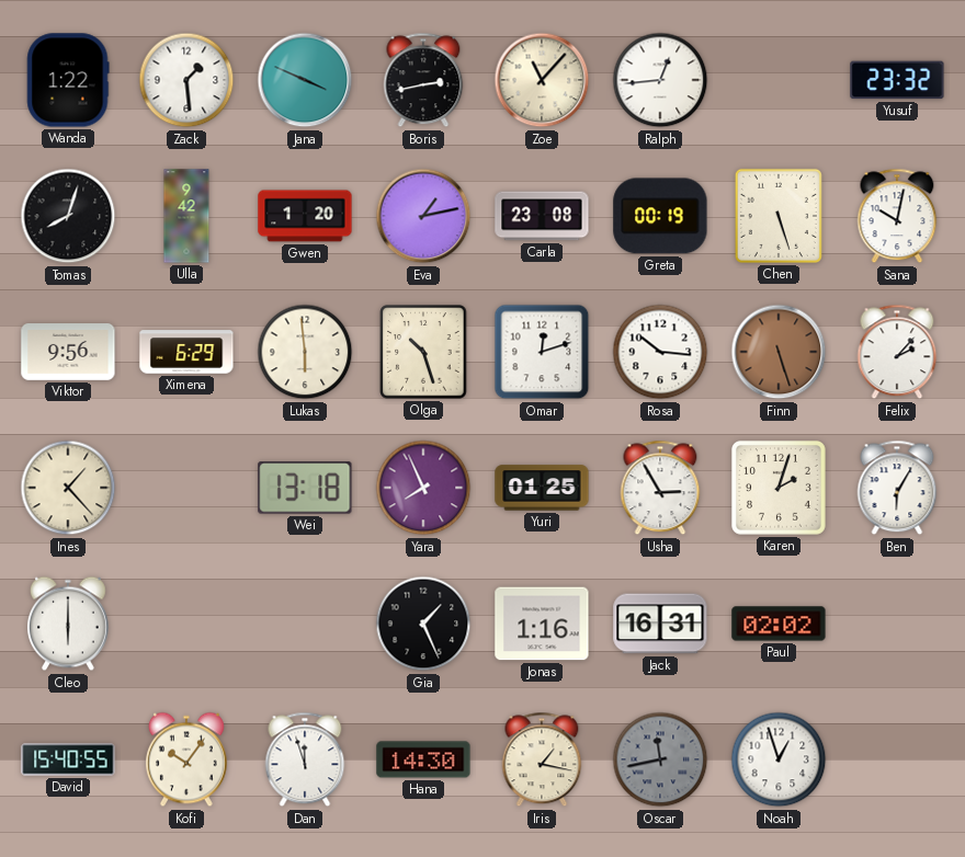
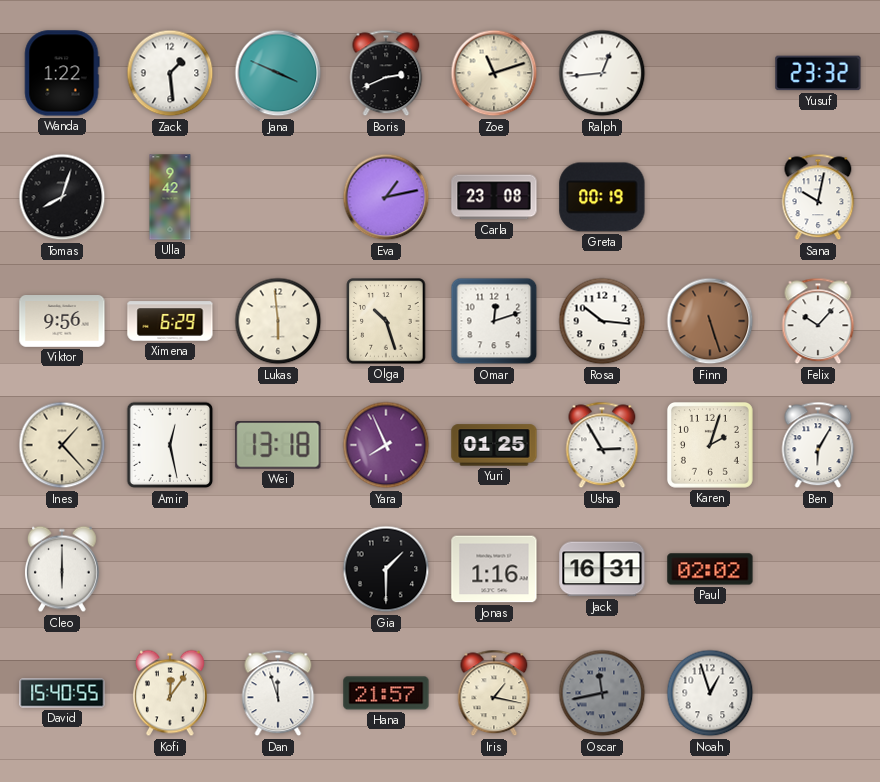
Boris: 2:43 -> 2:41 (386, 73)
Zoe: 11:07 -> 11:12 (494, 73)
Gwen: 1:20 -> none (305, 216)
Chen: 5:27 -> none (779, 216)
Felix: 2:07 -> 10:07 (818, 321)
Amir: none -> 12:28 (170, 445)
Gia: 1:26 -> 1:30 (386, 569)
Kofi: 10:06 -> 12:06 (170, 693)
Hana: 14:30 -> 21:57 (386, 693)
